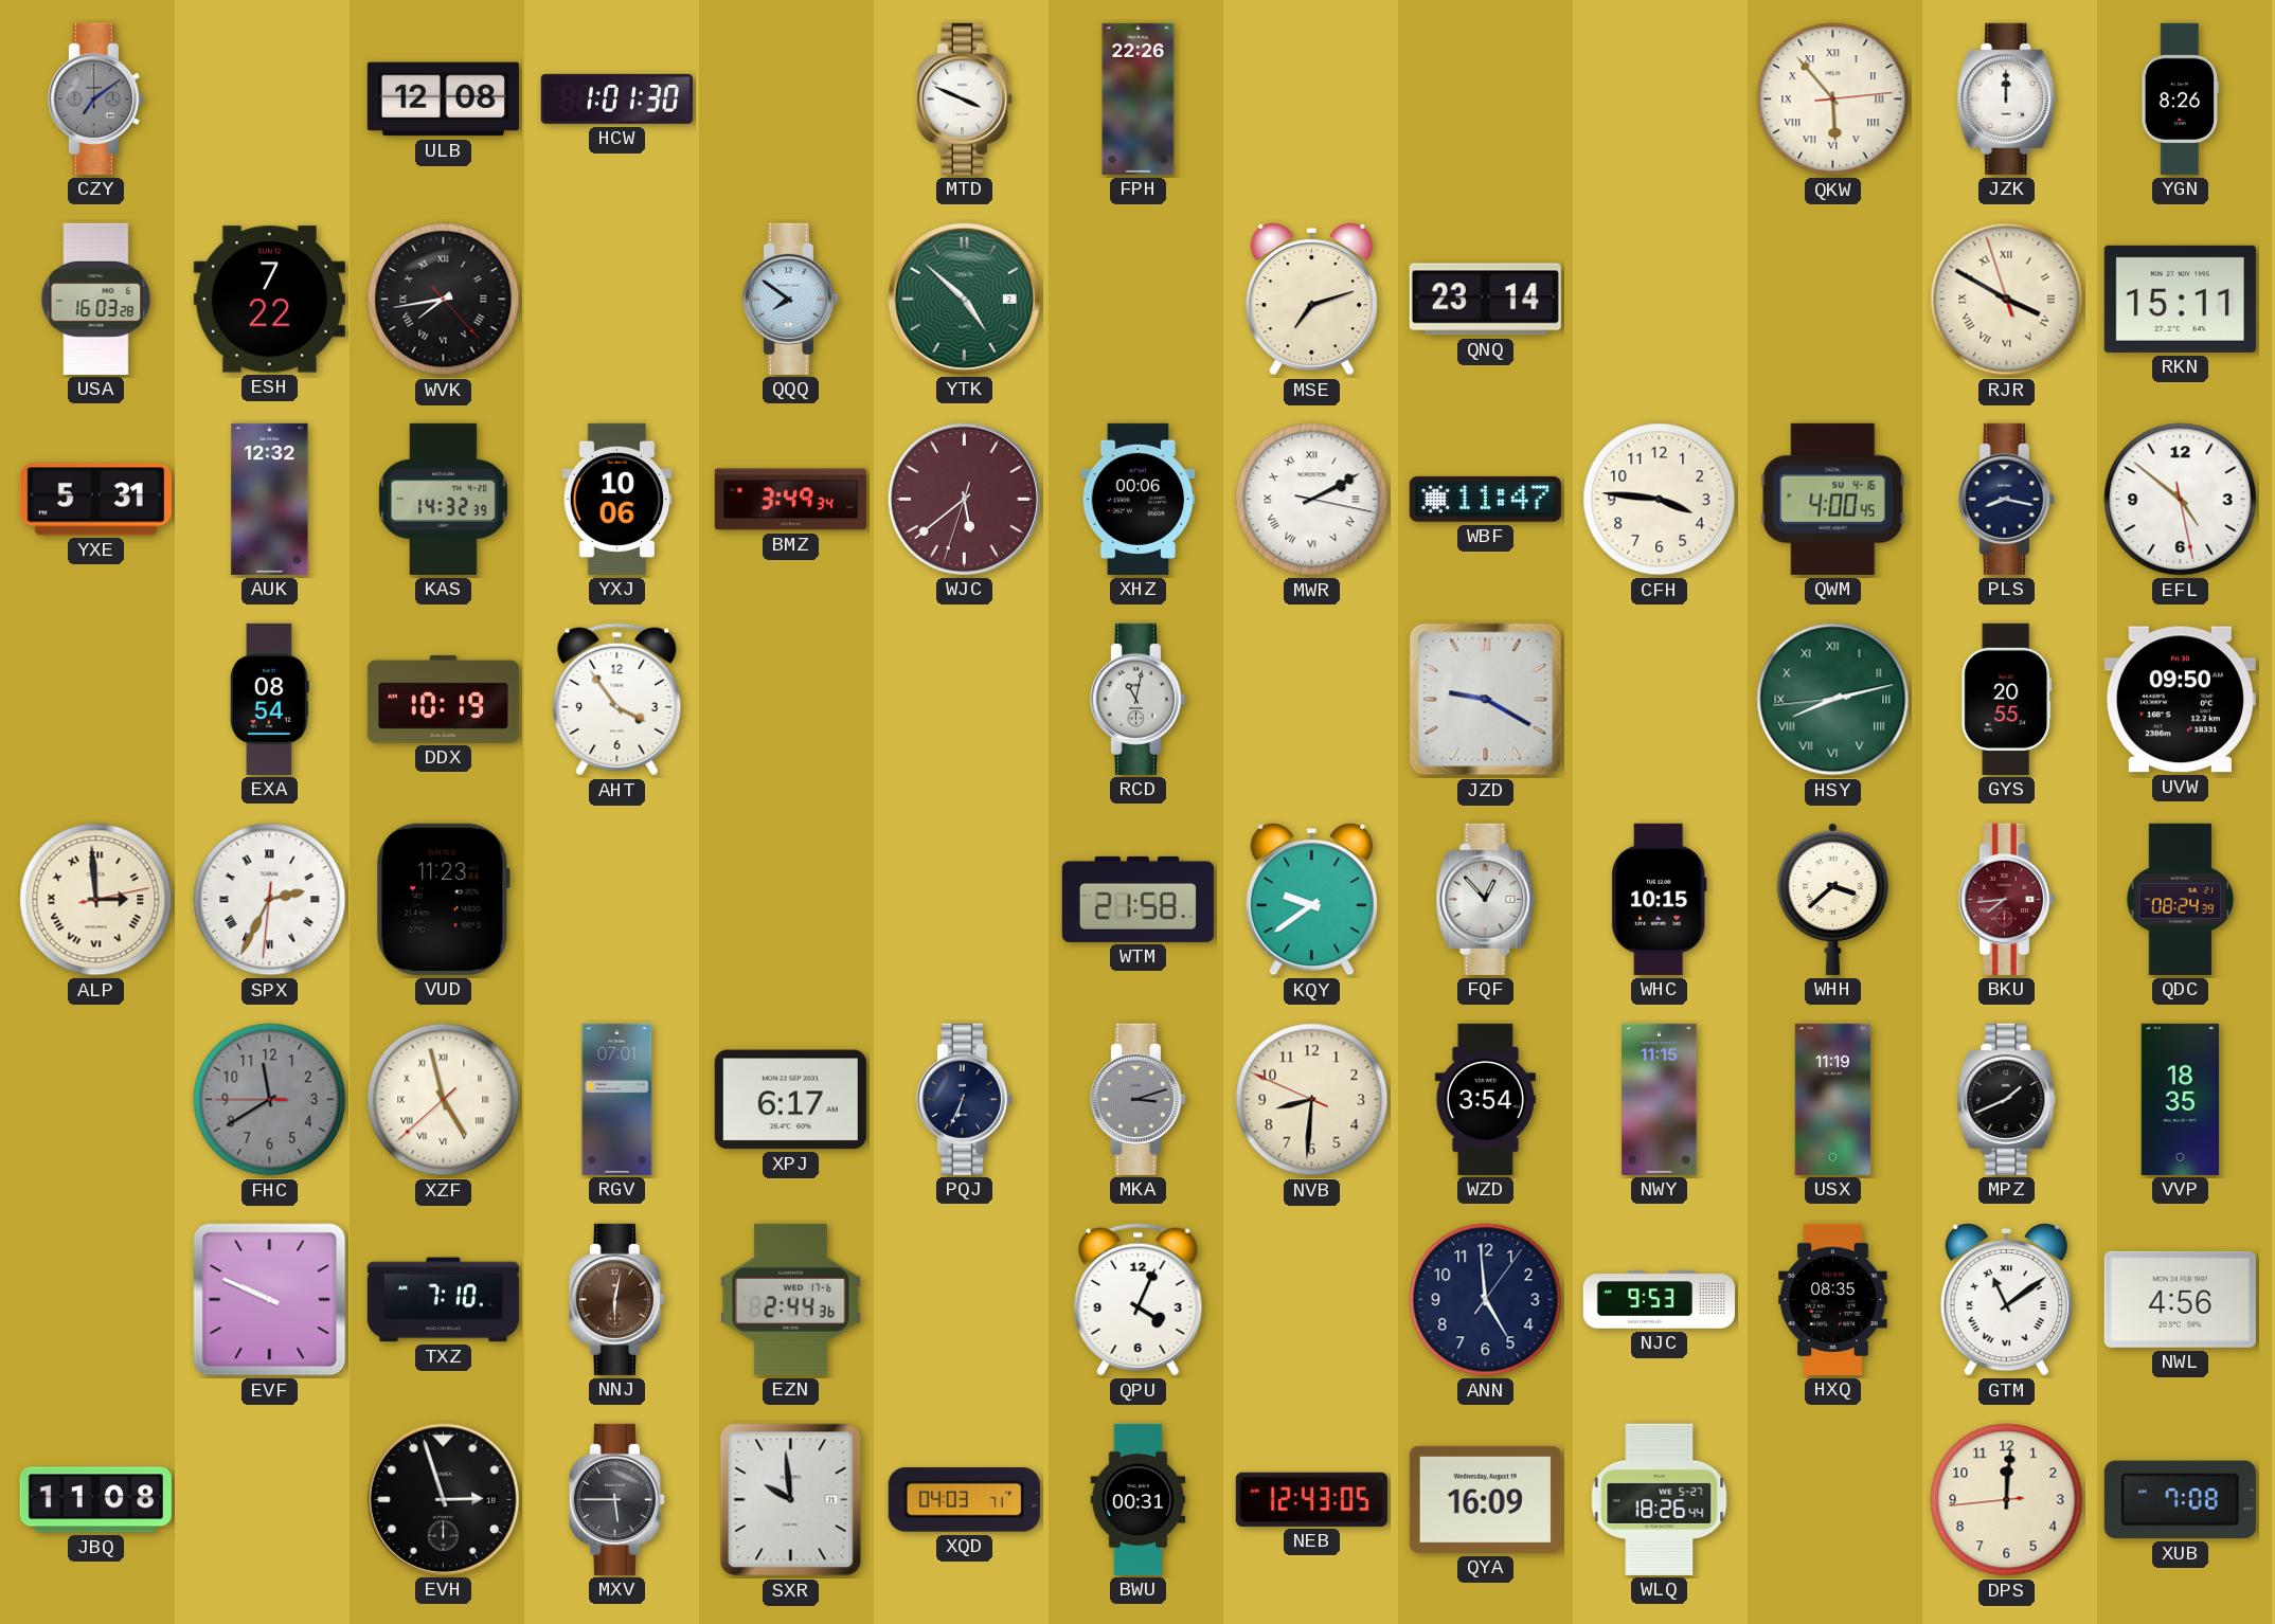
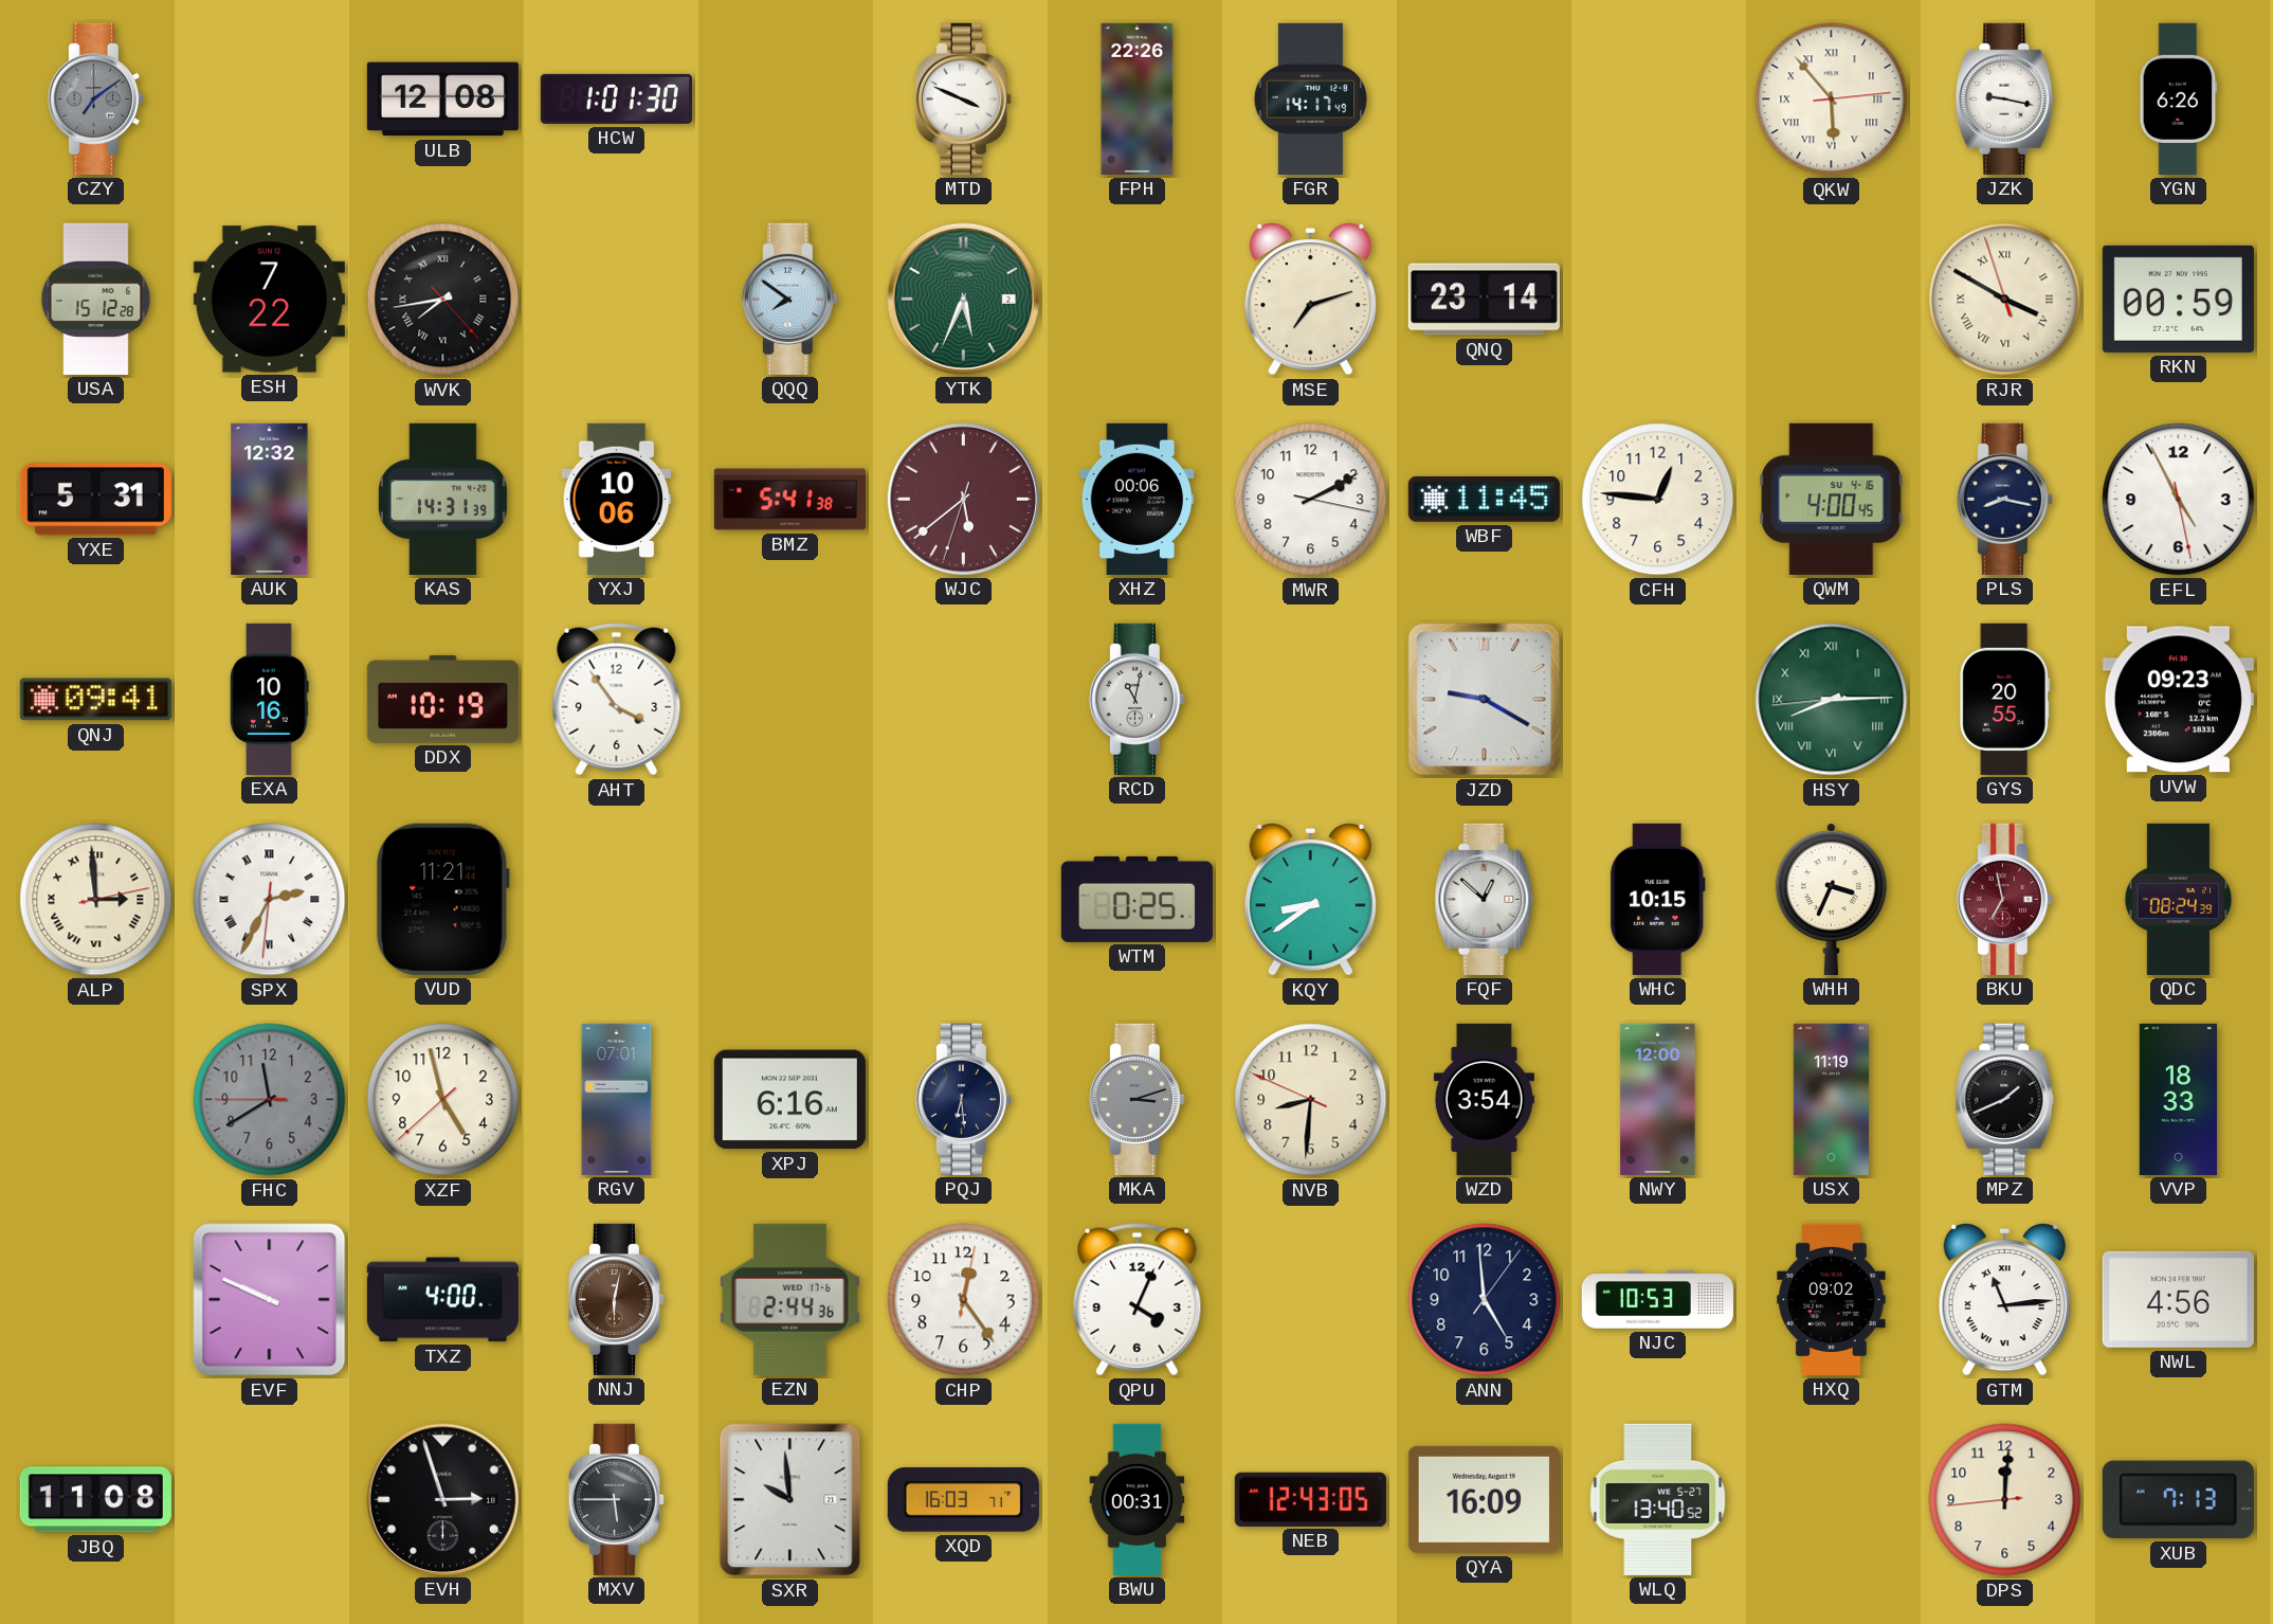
FGR: none -> 14:17 (1311, 98)
JZK: 12:00 -> 9:17 (2005, 98)
YGN: 8:26 -> 6:26 (2179, 98)
USA: 16:03 -> 15:12 (96, 299)
YTK: 4:52 -> 5:34 (963, 299)
RKN: 15:11 -> 00:59 (2178, 299)
KAS: 14:32 -> 14:31 (442, 499)
BMZ: 3:49 -> 5:41 (789, 500)
MWR numerals: Roman -> Arabic (1311, 500)
WBF: 11:47 -> 11:45 (1484, 499)
CFH: 3:46 -> 12:46 (1658, 500)
EFL: 4:51 -> 4:55 (2179, 500)
QNJ: none -> 09:41 (95, 700)
EXA: 08:54 -> 10:16 (270, 699)
HSY: 8:12 -> 8:14 (1832, 700)
UVW: 09:50 -> 09:23 (2178, 700)
VUD: 11:23 -> 11:21 (443, 899)
WTM: 21:58 -> 0:25 (1136, 899)
KQY: 9:39 -> 8:39 (1310, 899)
FQF: 12:53 -> 12:52 (1485, 899)
WHH: 3:38 -> 3:34 (1831, 899)
BKU: 7:44 -> 6:58 (2004, 899)
XZF numerals: Roman -> Arabic (443, 1100)
XPJ: 6:17 -> 6:16 (789, 1100)
PQJ: 6:34 -> 6:29 (963, 1099)
NWY: 11:15 -> 12:00 (1658, 1099)
VVP: 18:35 -> 18:33 (2179, 1099)
TXZ: 7:10 -> 4:00 (442, 1300)
CHP: none -> 12:24 (964, 1300)
NJC: 9:53 -> 10:53 (1657, 1300)
HXQ: 08:35 -> 09:02 (1832, 1299)
GTM: 11:09 -> 11:14 (2004, 1299)
XQD: 04:03 -> 16:03 (963, 1500)
WLQ: 18:26 -> 13:40 (1658, 1499)
XUB: 7:08 -> 7:13 (2178, 1500)
